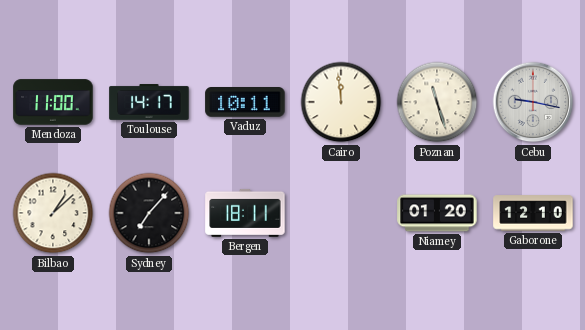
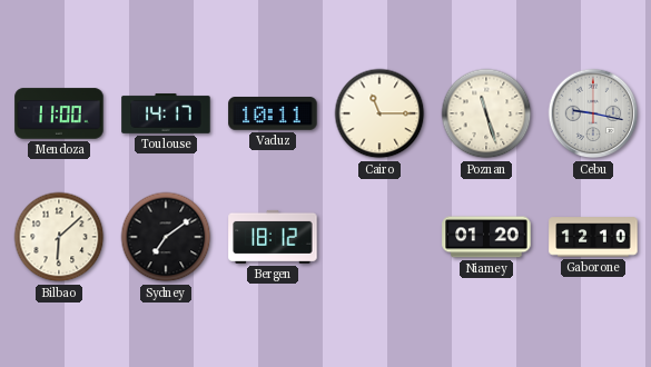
Cairo: 11:59 -> 11:15 (379, 113)
Bilbao: 1:08 -> 6:08 (59, 237)
Sydney: 7:07 -> 7:09 (166, 237)
Bergen: 18:11 -> 18:12 (273, 237)
